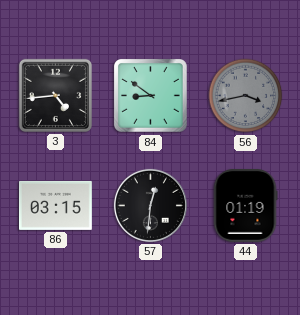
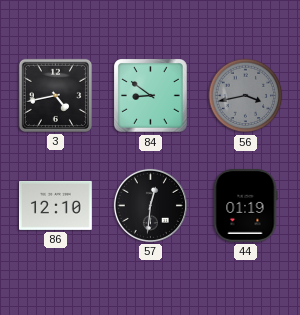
3: 4:44 -> 4:43 (55, 95)
86: 03:15 -> 12:10 (55, 205)
